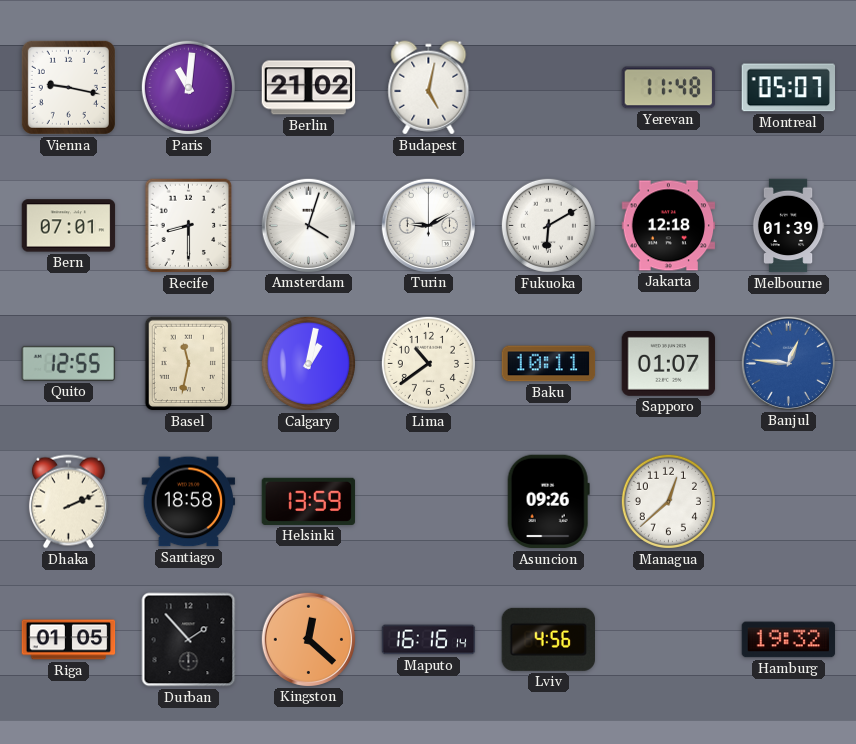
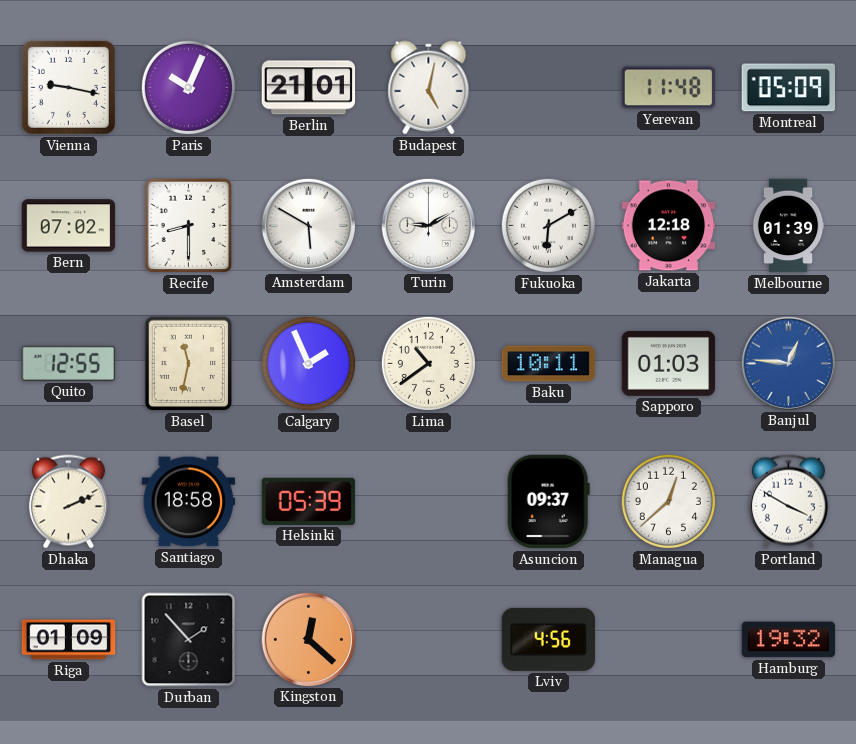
Paris: 11:01 -> 10:04 (188, 87)
Berlin: 21:02 -> 21:01 (309, 88)
Montreal: 05:07 -> 05:09 (788, 88)
Bern: 07:01 -> 07:02 (69, 226)
Amsterdam: 4:03 -> 5:50 (308, 225)
Calgary: 1:02 -> 1:56 (308, 363)
Sapporo: 01:07 -> 01:03 (669, 363)
Helsinki: 13:59 -> 05:39 (309, 501)
Asuncion: 09:26 -> 09:37 (548, 502)
Portland: none -> 3:50 (788, 502)
Riga: 01:05 -> 01:09 (69, 640)
Maputo: 16:16 -> none (429, 640)
